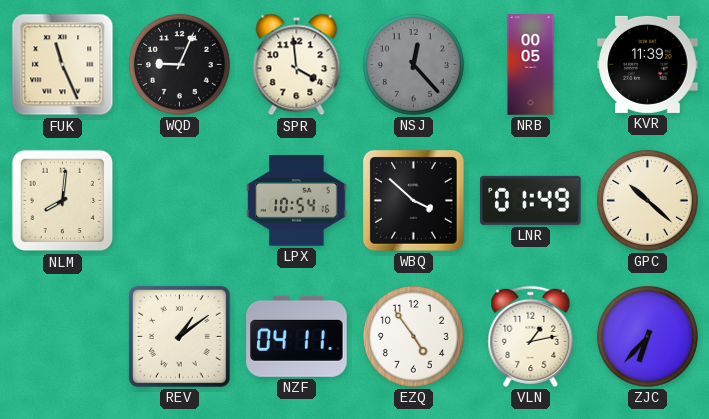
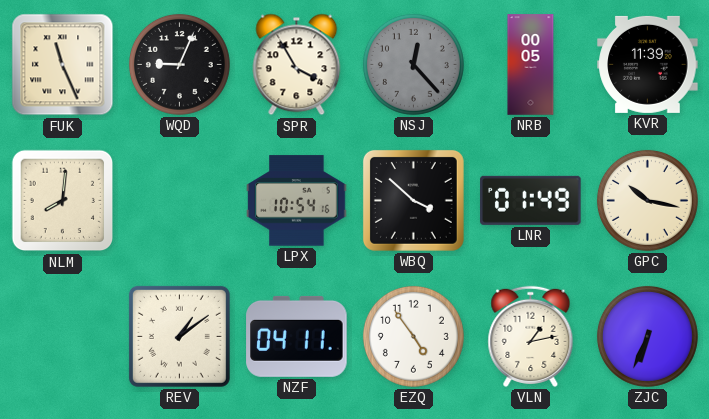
SPR: 3:59 -> 3:55 (297, 65)
GPC: 10:22 -> 10:17 (647, 200)
ZJC: 6:37 -> 6:34 (647, 336)
